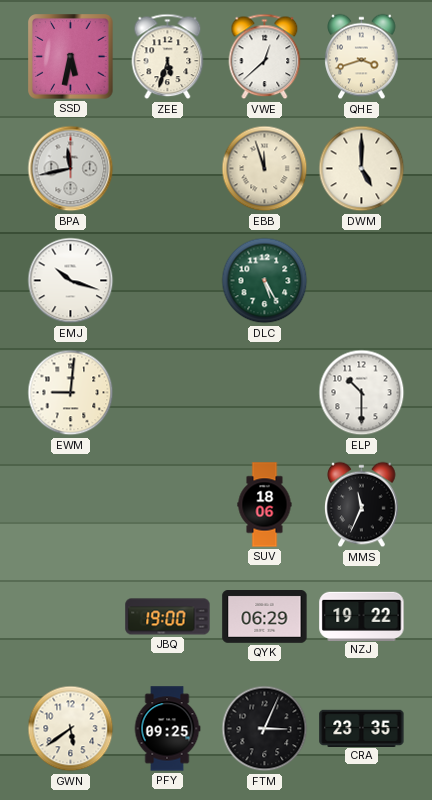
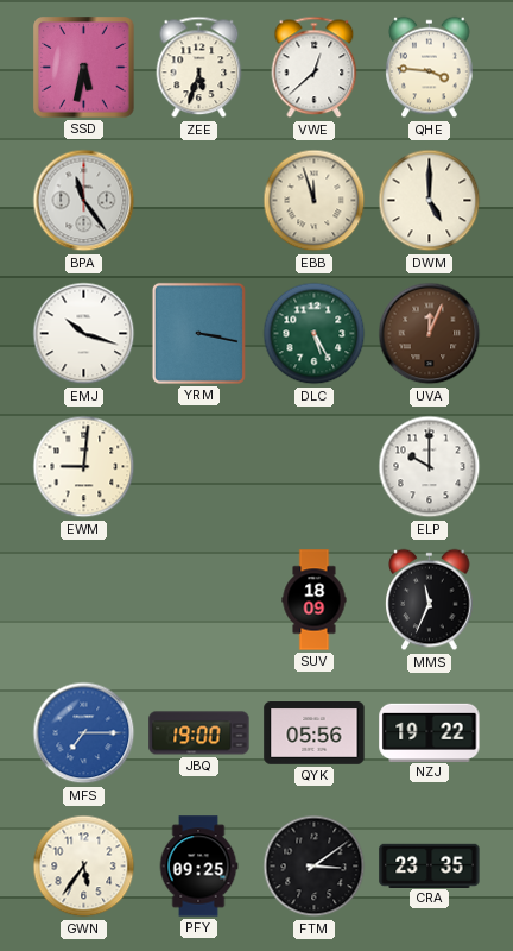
QHE: 3:42 -> 3:46 (430, 68)
BPA: 11:43 -> 11:24 (84, 201)
YRM: none -> 3:17 (198, 333)
UVA: none -> 12:04 (430, 334)
ELP: 10:30 -> 10:00 (430, 467)
SUV: 18:06 -> 18:09 (315, 600)
MFS: none -> 7:15 (84, 733)
QYK: 06:29 -> 05:56 (315, 733)
GWN: 5:39 -> 5:36 (84, 867)
FTM: 3:04 -> 3:09 (315, 867)
